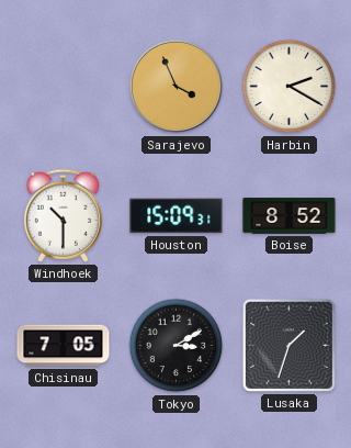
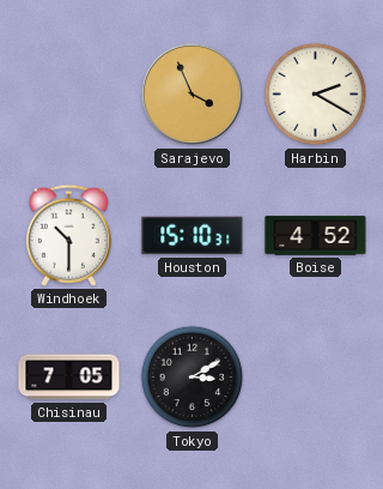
Houston: 15:09 -> 15:10 (193, 236)
Boise: 8:52 -> 4:52 (316, 236)
Lusaka: 1:33 -> none (288, 345)
